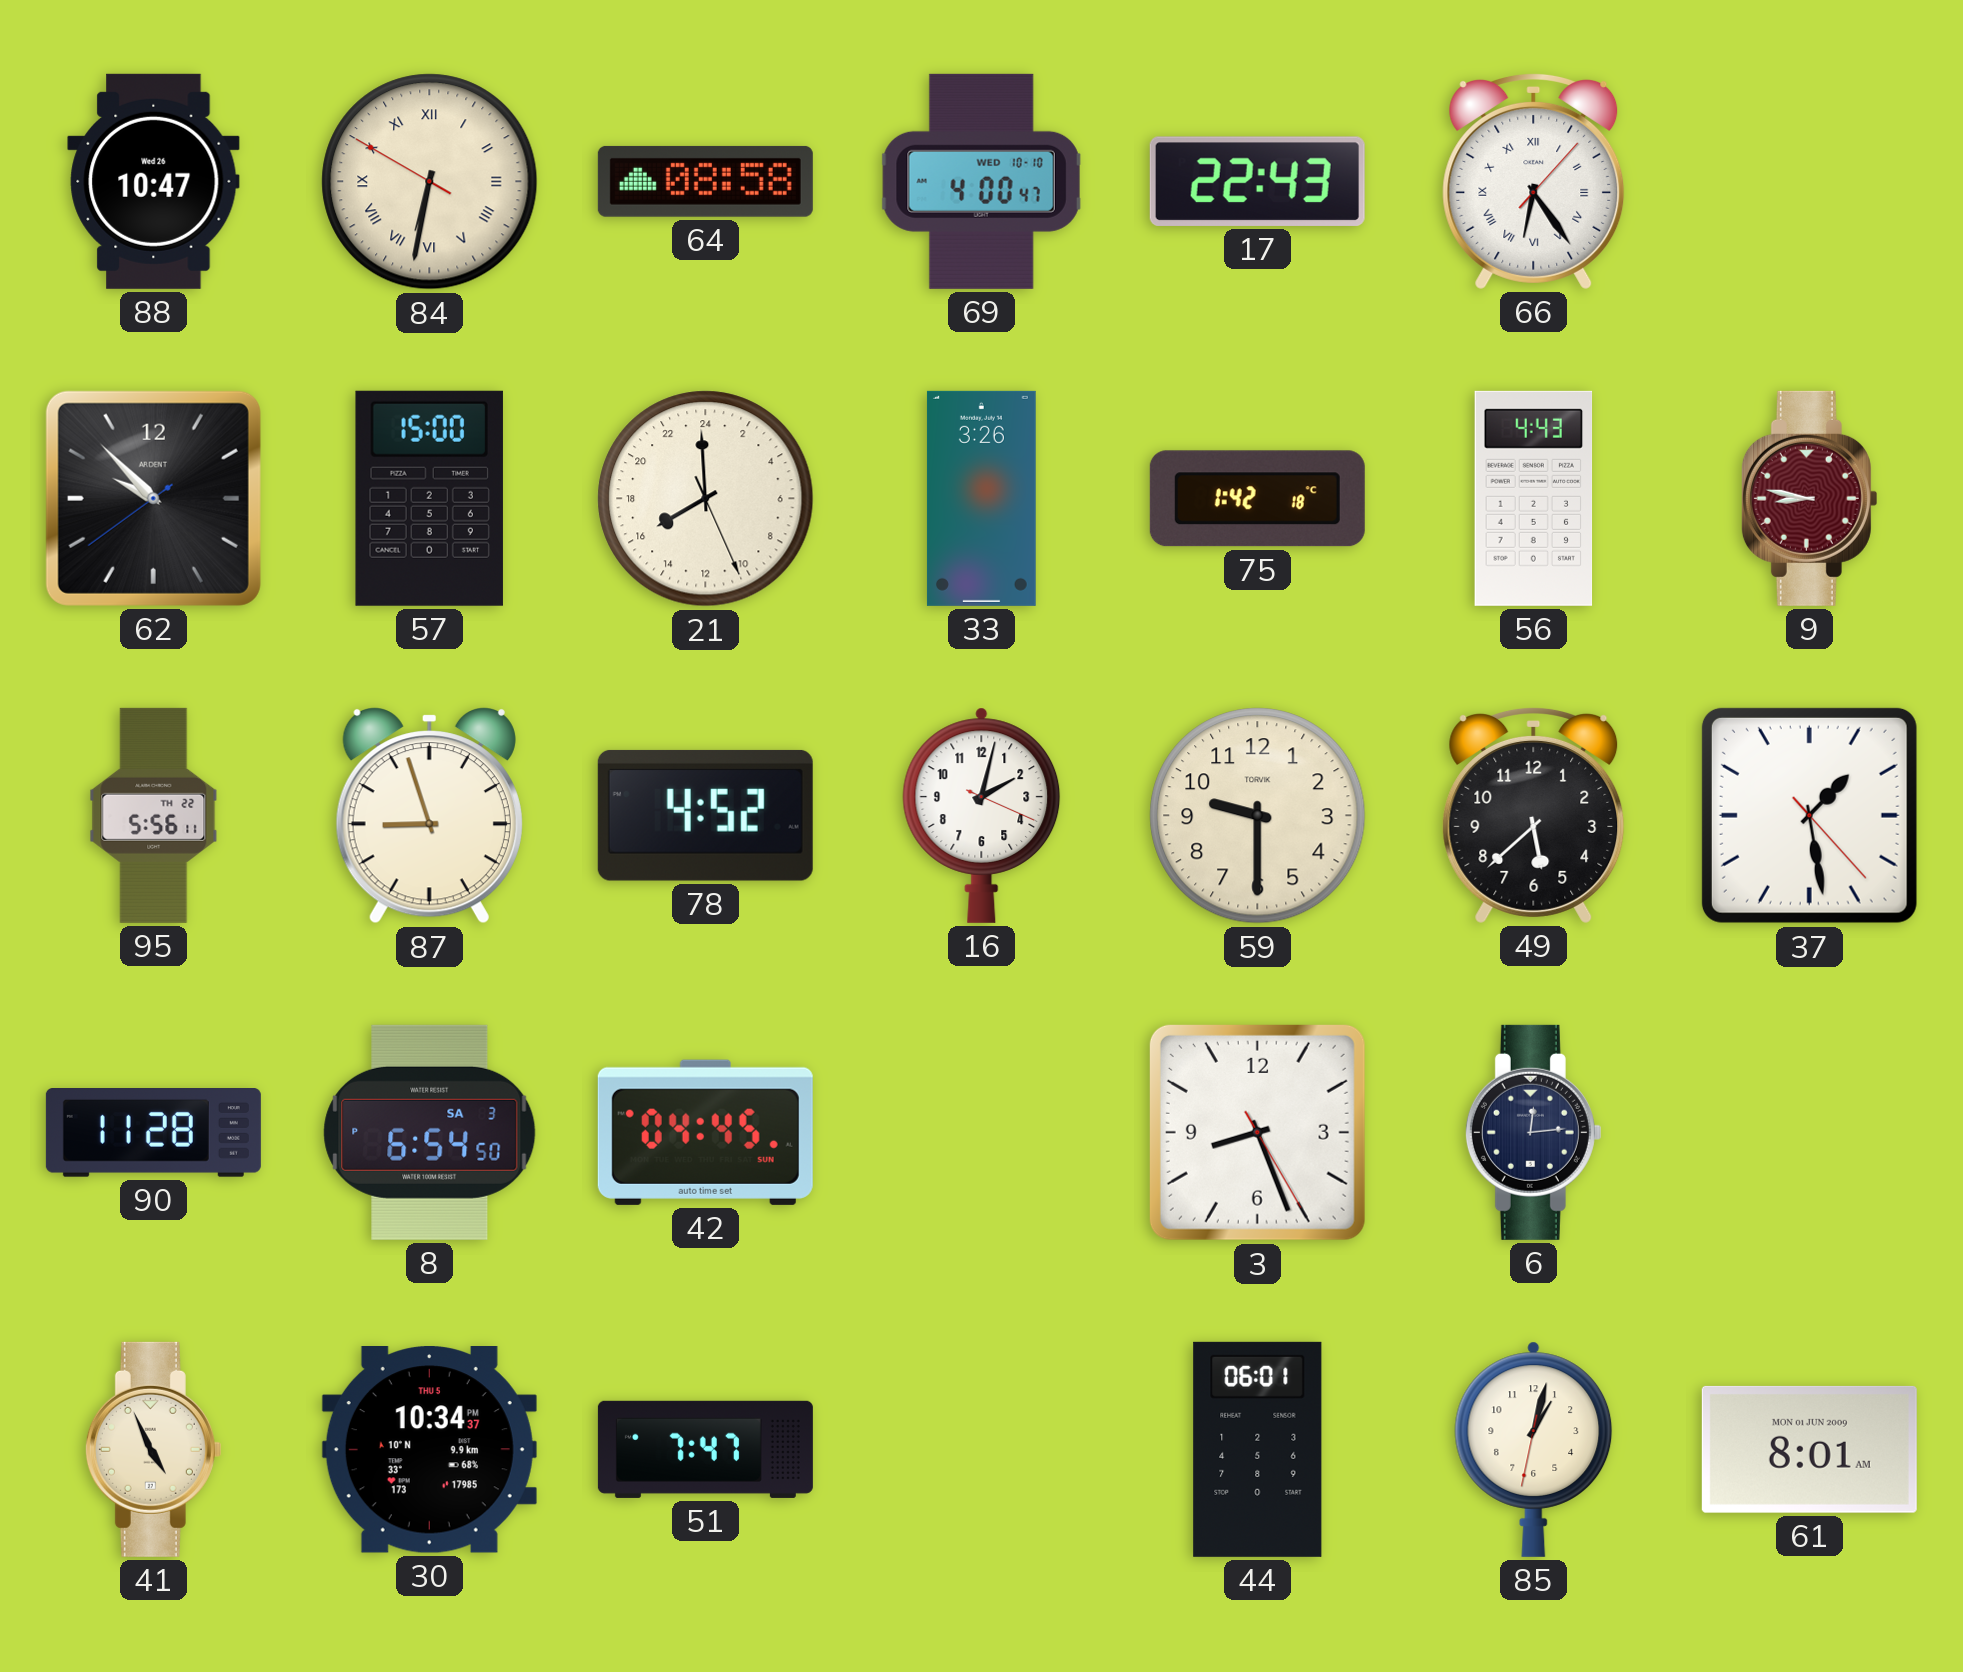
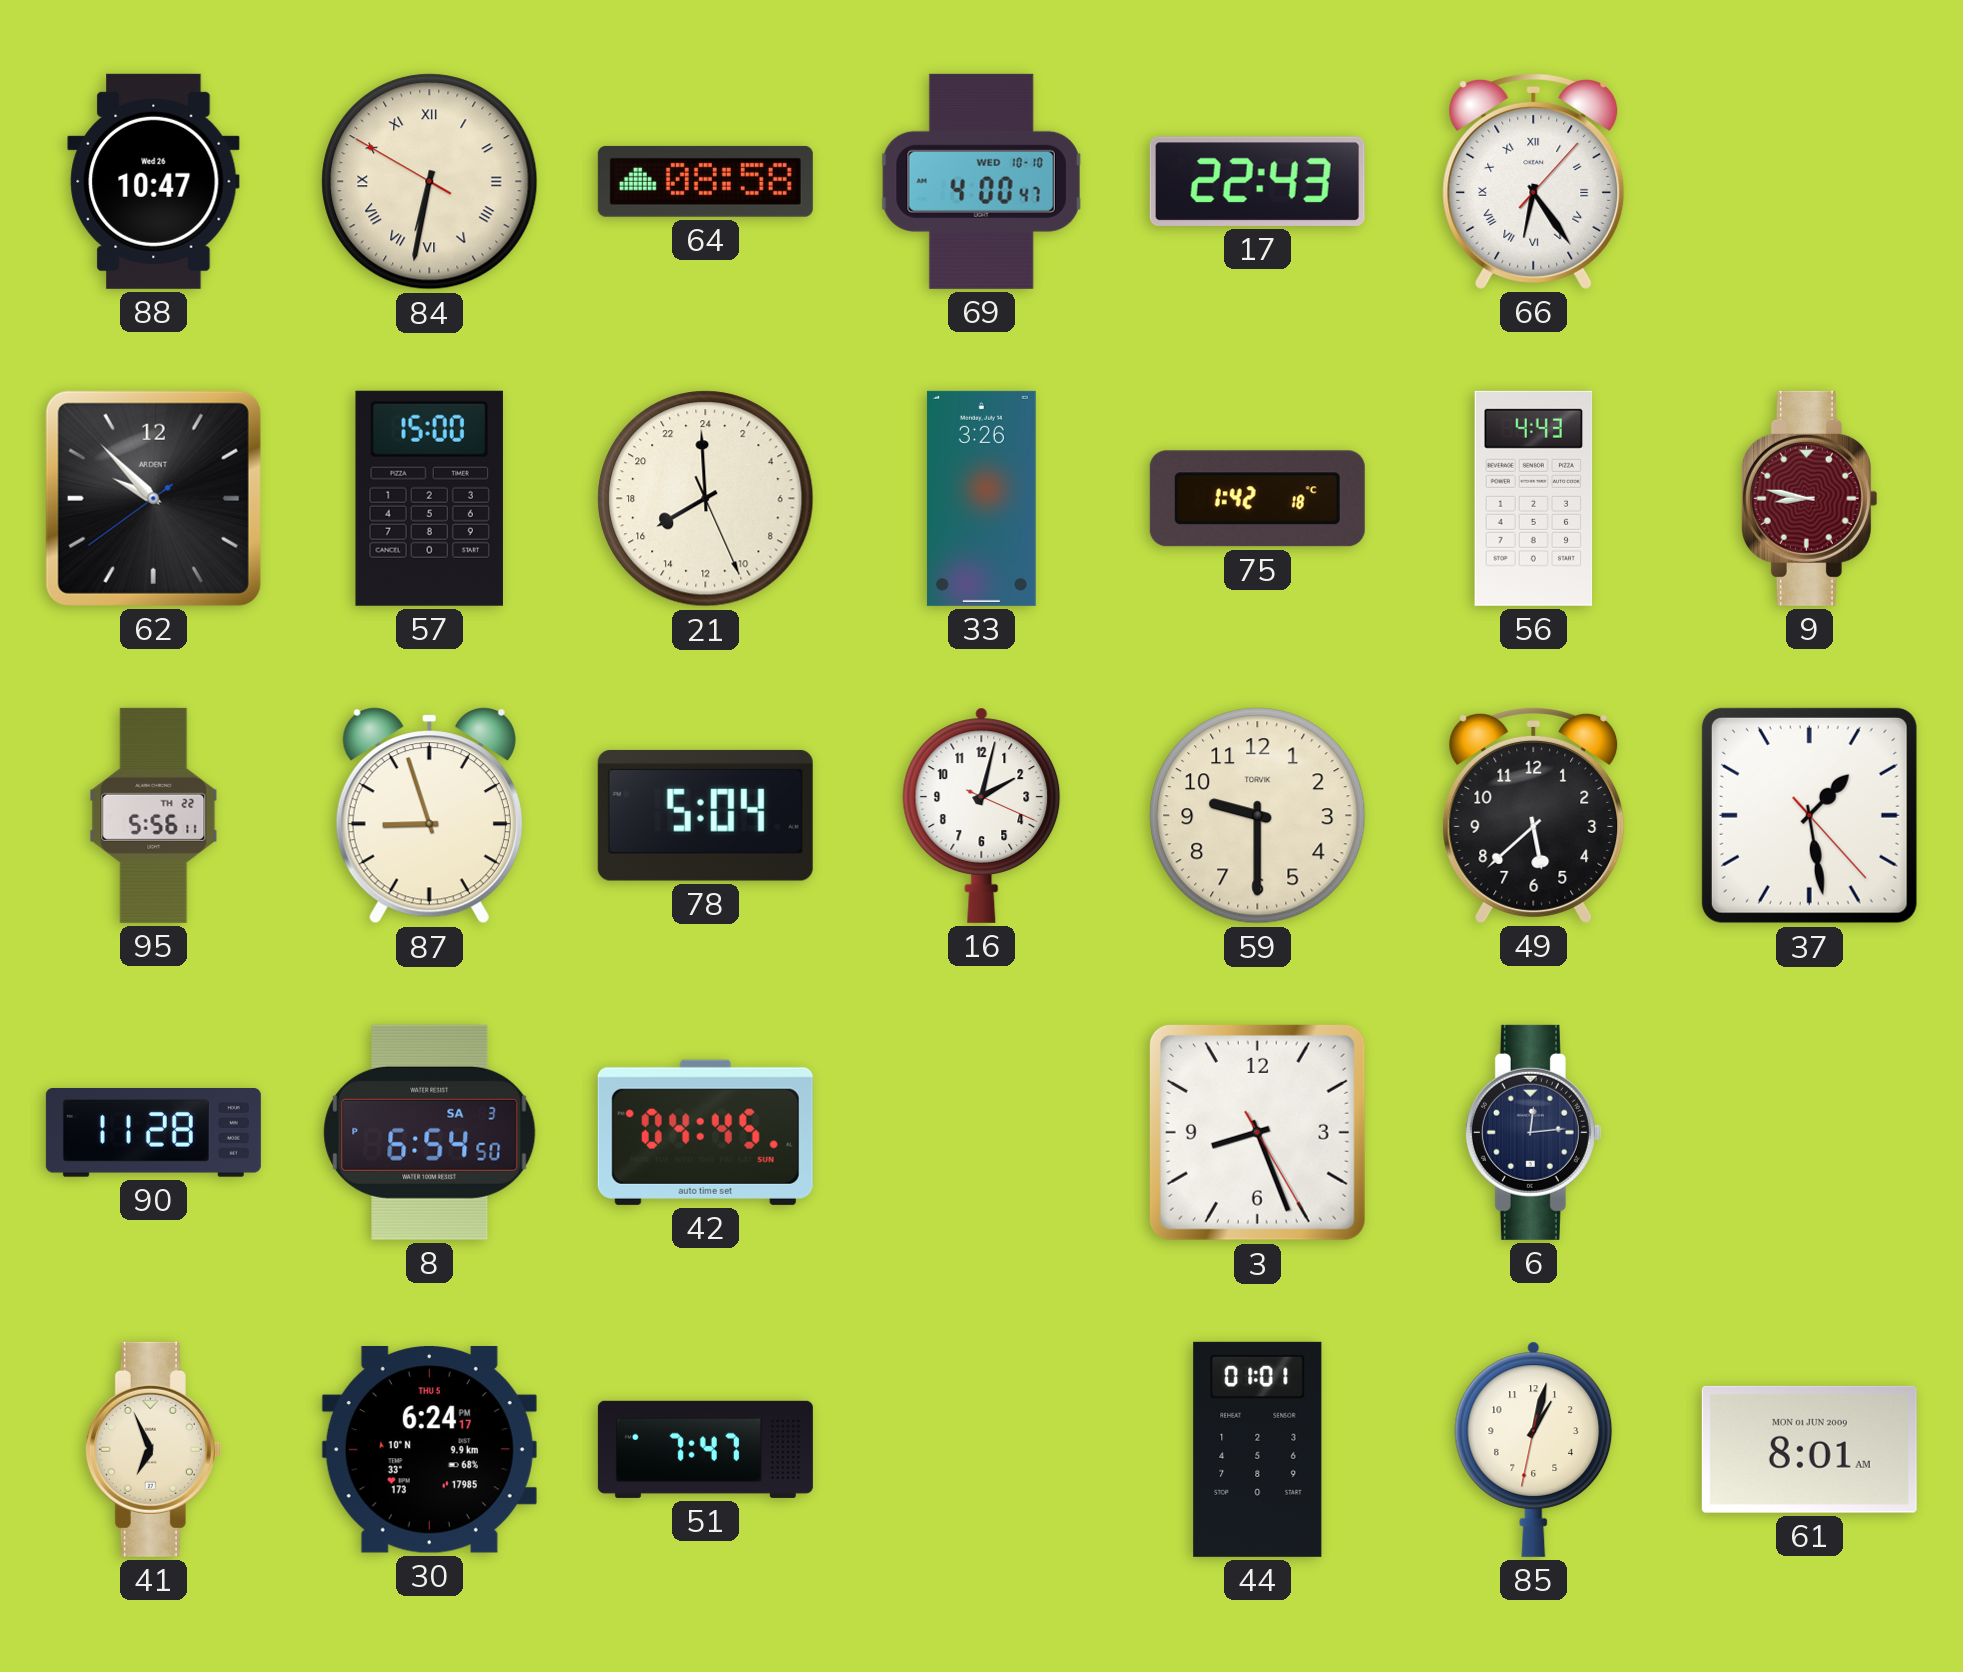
78: 4:52 -> 5:04 (705, 815)
41: 4:56 -> 6:56 (153, 1449)
30: 10:34 -> 6:24 (429, 1450)
44: 06:01 -> 01:01 (1258, 1449)
